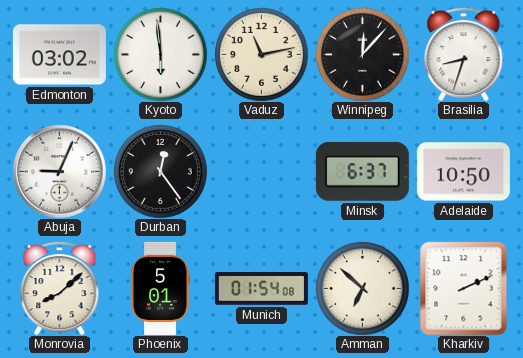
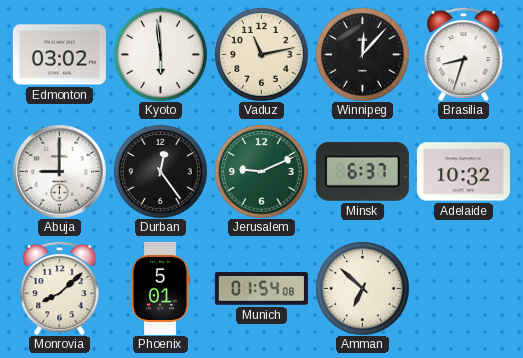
Abuja: 9:04 -> 9:00 (59, 171)
Jerusalem: none -> 9:11 (262, 172)
Adelaide: 10:50 -> 10:32 (463, 172)
Kharkiv: 2:11 -> none (464, 288)
